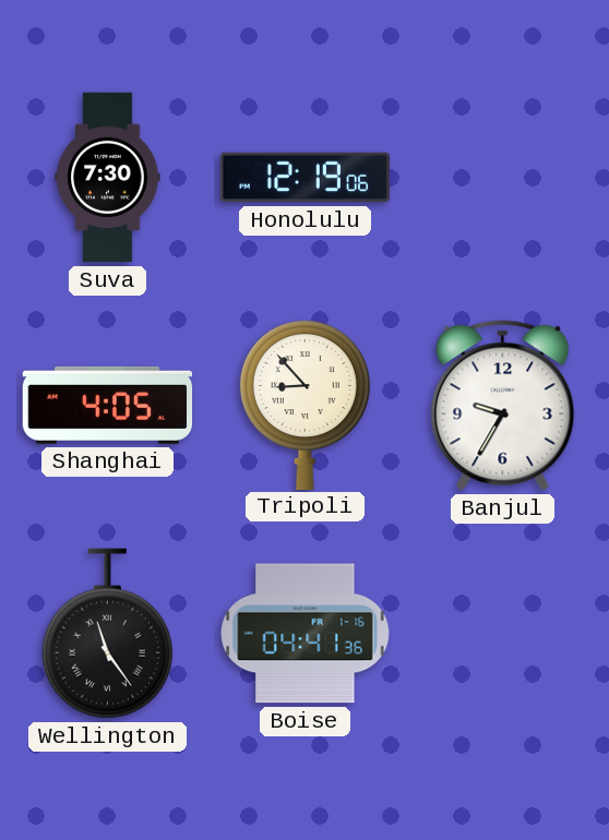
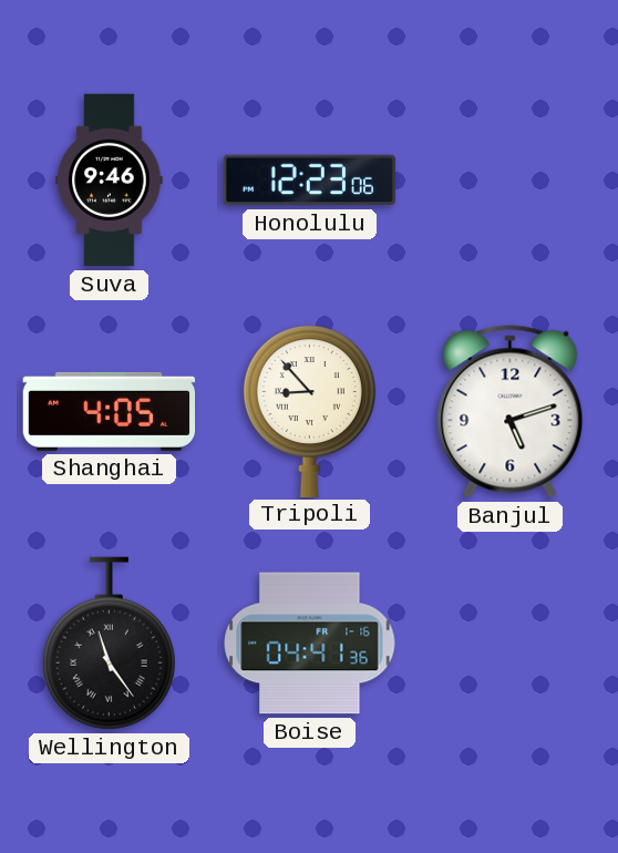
Suva: 7:30 -> 9:46 (110, 181)
Honolulu: 12:19 -> 12:23 (310, 181)
Banjul: 9:35 -> 5:12 (511, 412)
